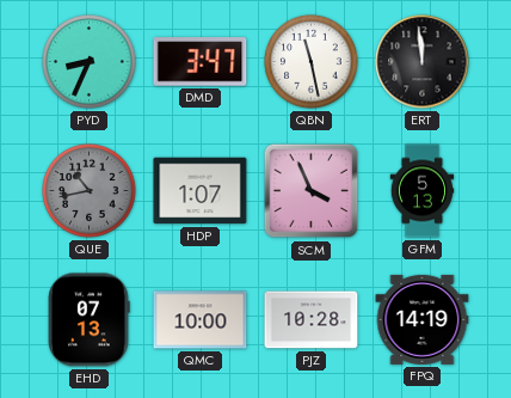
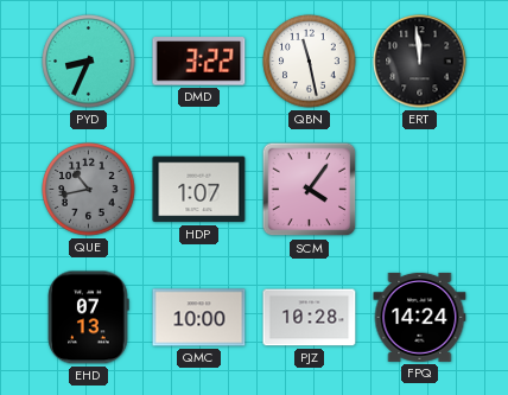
DMD: 3:47 -> 3:22 (199, 62)
SCM: 3:56 -> 4:06 (310, 190)
GFM: 5:13 -> none (423, 191)
FPQ: 14:19 -> 14:24 (420, 317)
